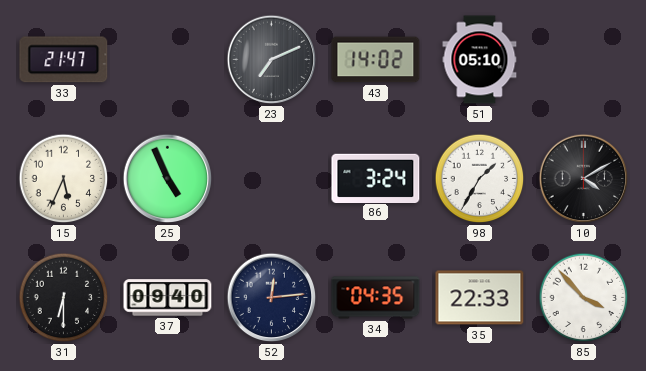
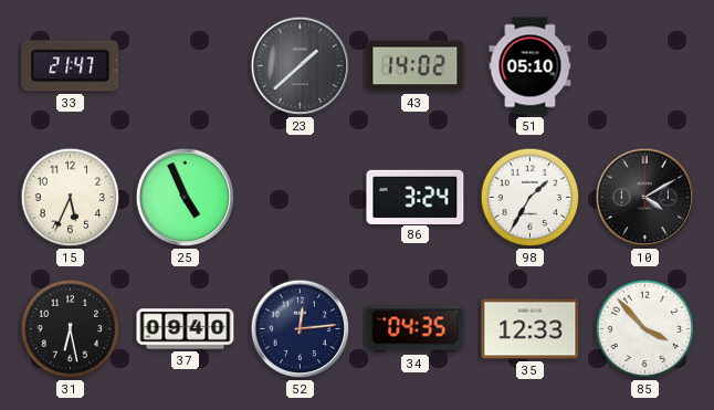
23: 7:11 -> 1:38 (301, 66)
31: 6:30 -> 6:28 (71, 329)
35: 22:33 -> 12:33 (531, 329)
